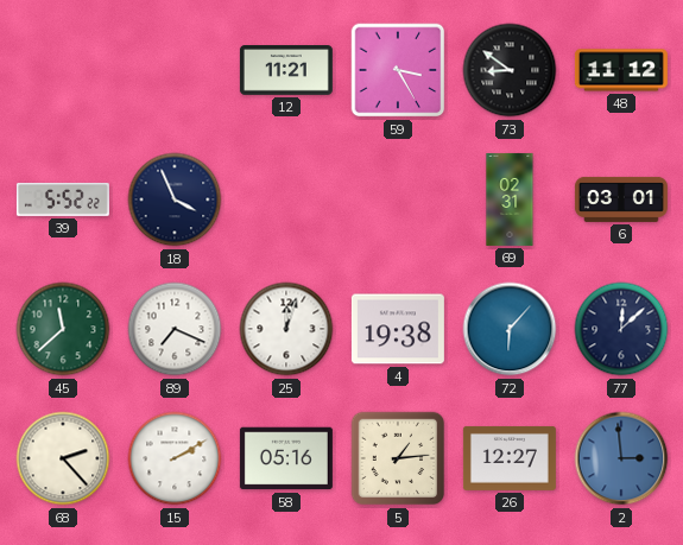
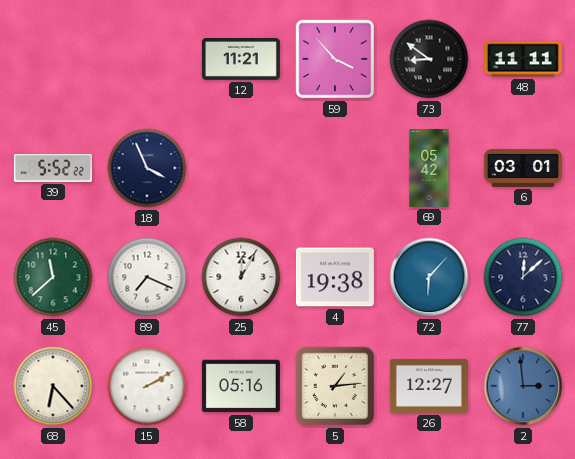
59: 3:25 -> 3:53 (335, 59)
48: 11:12 -> 11:11 (523, 59)
69: 02:31 -> 05:42 (429, 168)
25: 12:03 -> 12:05 (241, 277)
68: 2:23 -> 6:23 (53, 386)
